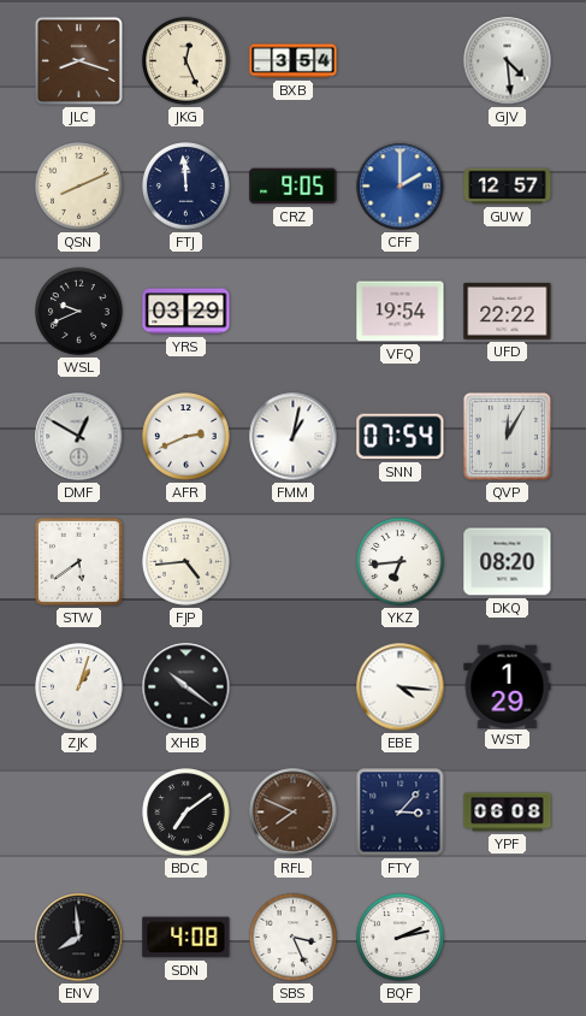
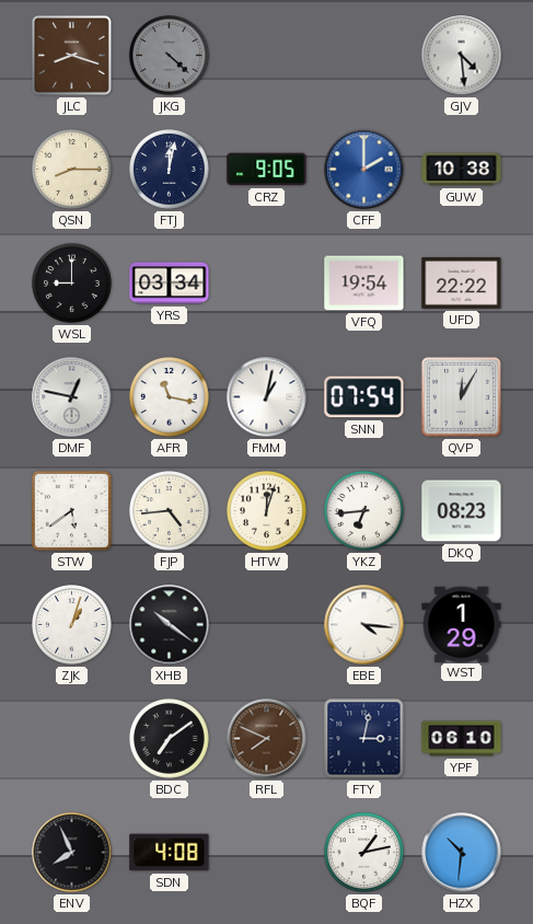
JKG: 12:26 -> 4:22 (170, 56)
JKG dial: cream -> grey (170, 56)
BXB: 3:54 -> none (294, 61)
QSN: 8:11 -> 8:15 (72, 170)
FTJ: 11:59 -> 12:02 (170, 170)
GUW: 12:57 -> 10:38 (462, 170)
WSL: 9:41 -> 9:00 (72, 284)
YRS: 03:29 -> 03:34 (170, 284)
DMF: 12:50 -> 12:47 (72, 397)
AFR: 2:41 -> 11:17 (170, 397)
HTW: none -> 12:03 (267, 511)
DKQ: 08:20 -> 08:23 (462, 511)
FTY: 3:07 -> 3:02 (364, 739)
YPF: 06:08 -> 06:10 (462, 739)
ENV: 7:59 -> 7:56 (72, 853)
SBS: 3:26 -> none (294, 938)
BQF: 2:13 -> 1:13 (364, 853)
HZX: none -> 10:31 (462, 853)
